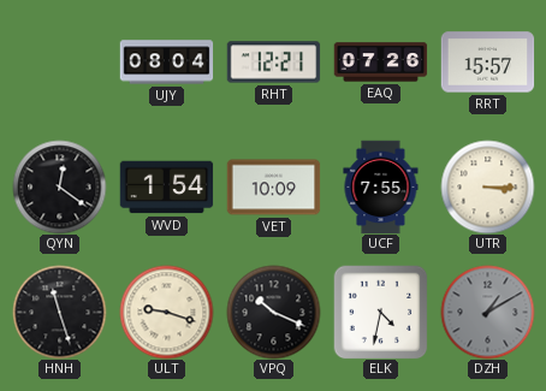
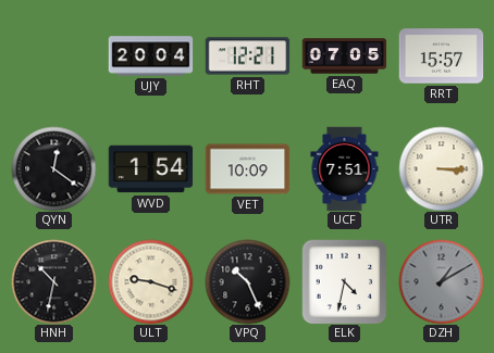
UJY: 08:04 -> 20:04 (150, 56)
EAQ: 07:26 -> 07:05 (344, 56)
UCF: 7:55 -> 7:51 (345, 168)
HNH: 11:27 -> 10:32 (53, 281)
VPQ: 10:19 -> 10:26 (247, 281)
